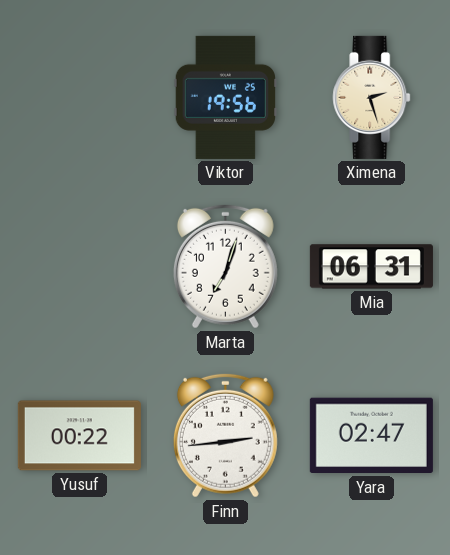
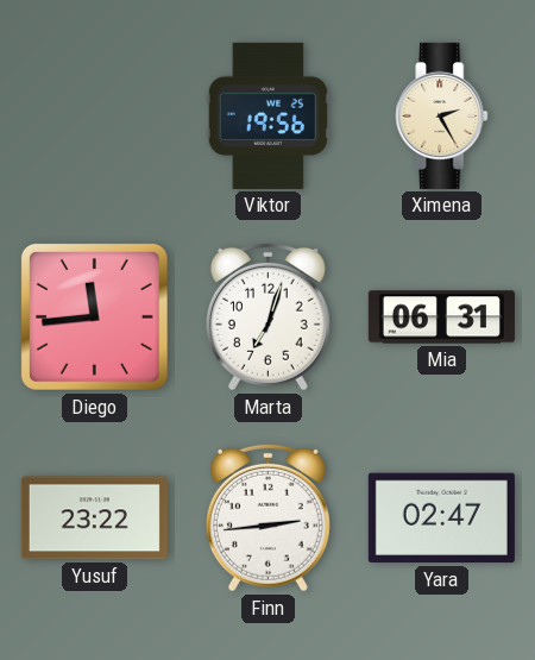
Ximena: 2:27 -> 2:25 (442, 115)
Diego: none -> 11:44 (94, 316)
Yusuf: 00:22 -> 23:22 (94, 518)
